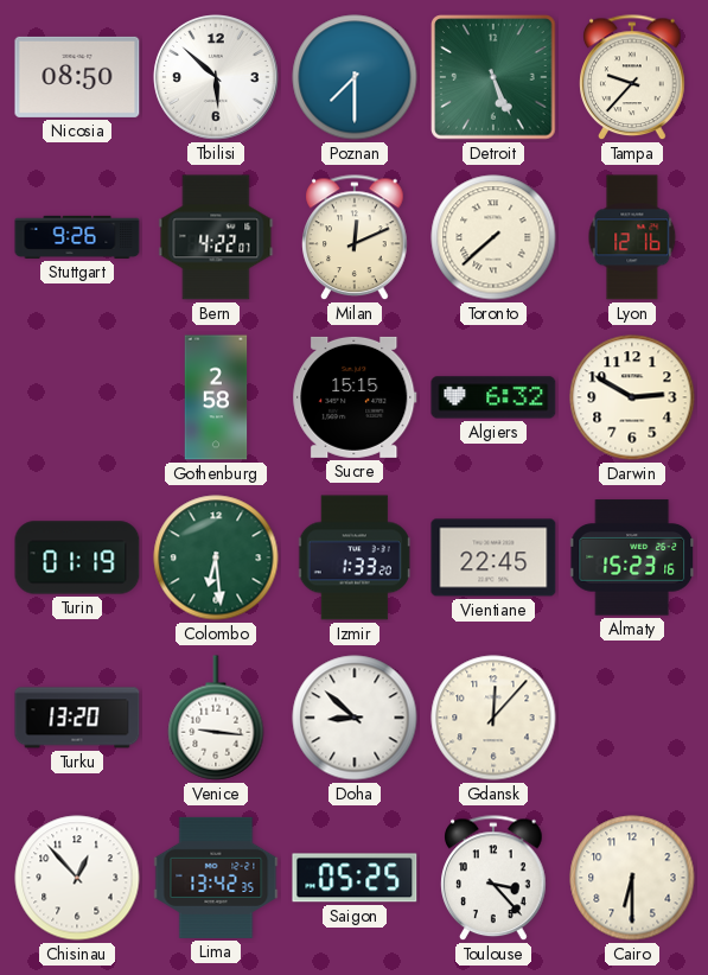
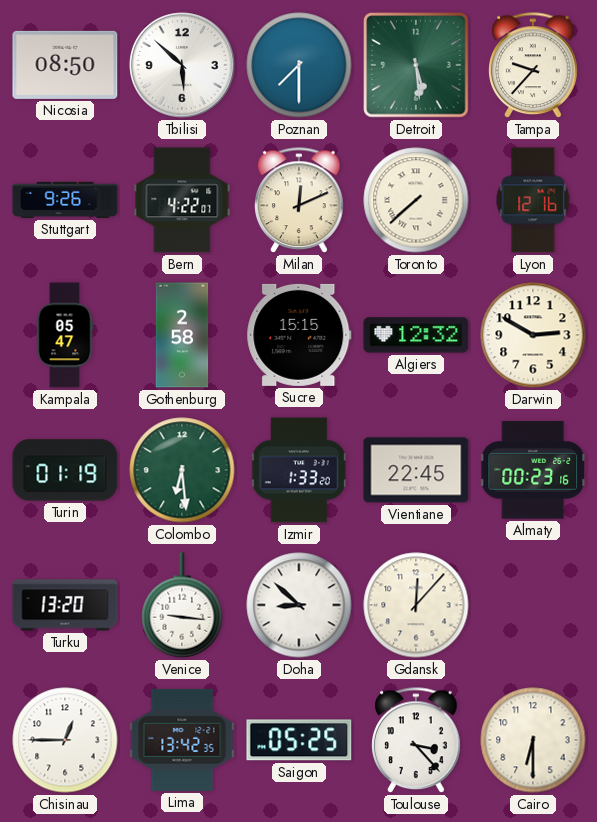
Detroit: 5:26 -> 5:29 (416, 65)
Kampala: none -> 05:47 (65, 335)
Algiers: 6:32 -> 12:32 (416, 335)
Almaty: 15:23 -> 00:23 (534, 470)
Chisinau: 12:53 -> 12:45 (65, 740)
